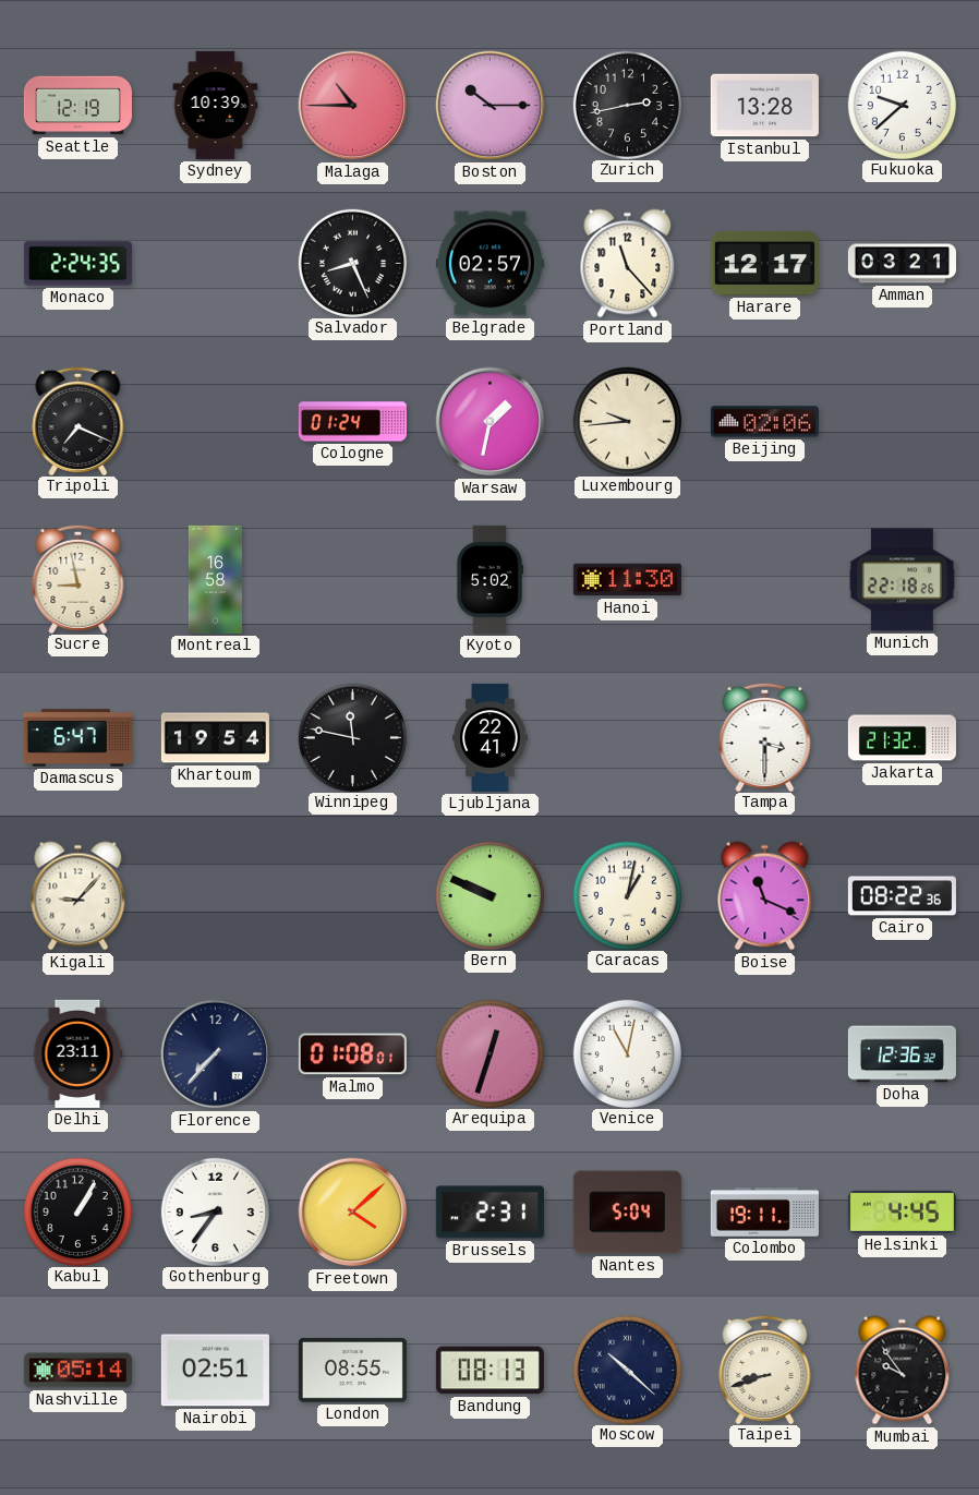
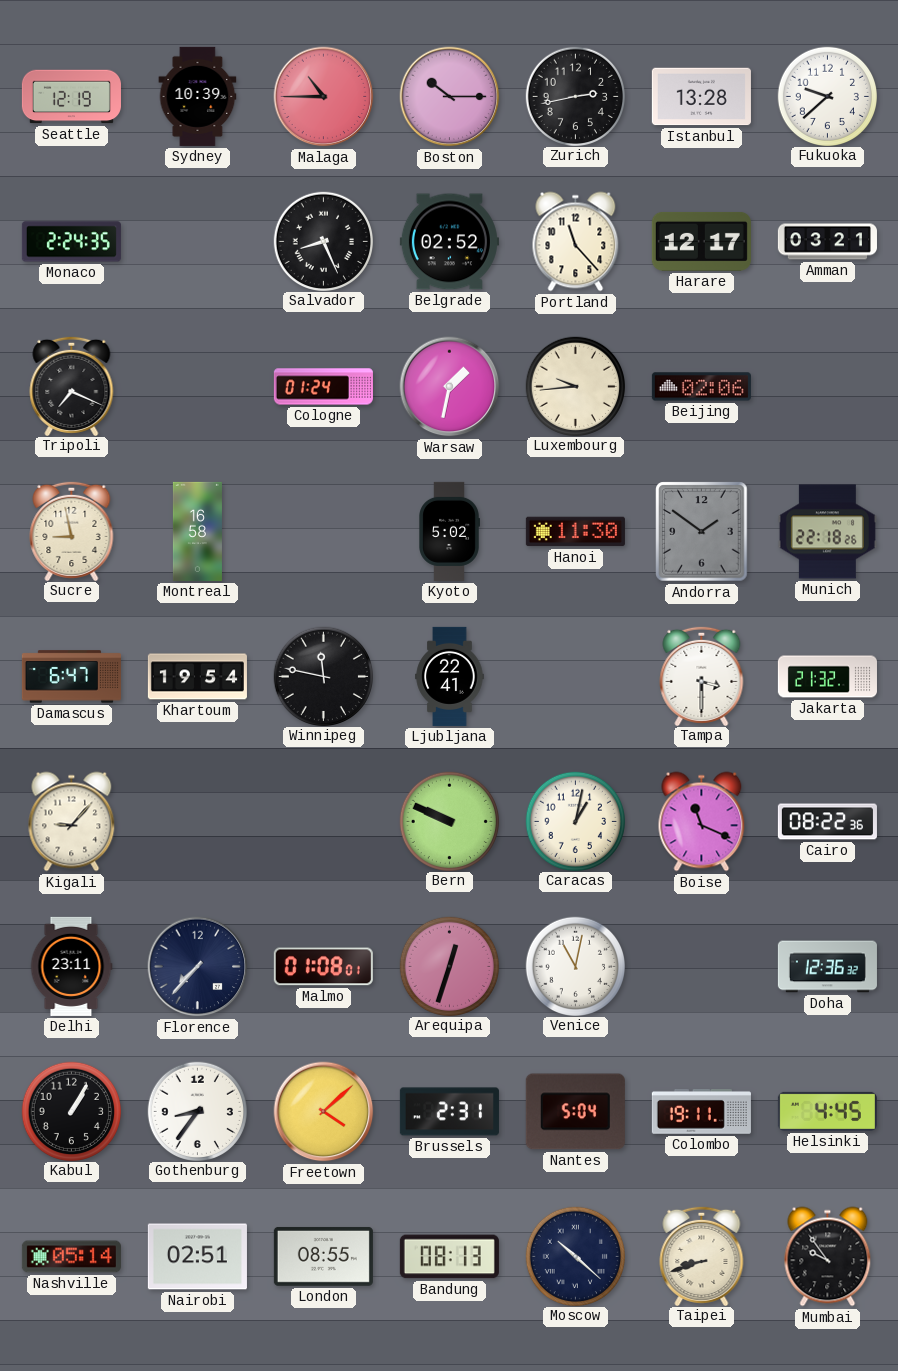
Belgrade: 02:57 -> 02:52 (449, 242)
Andorra: none -> 1:51 (702, 532)
